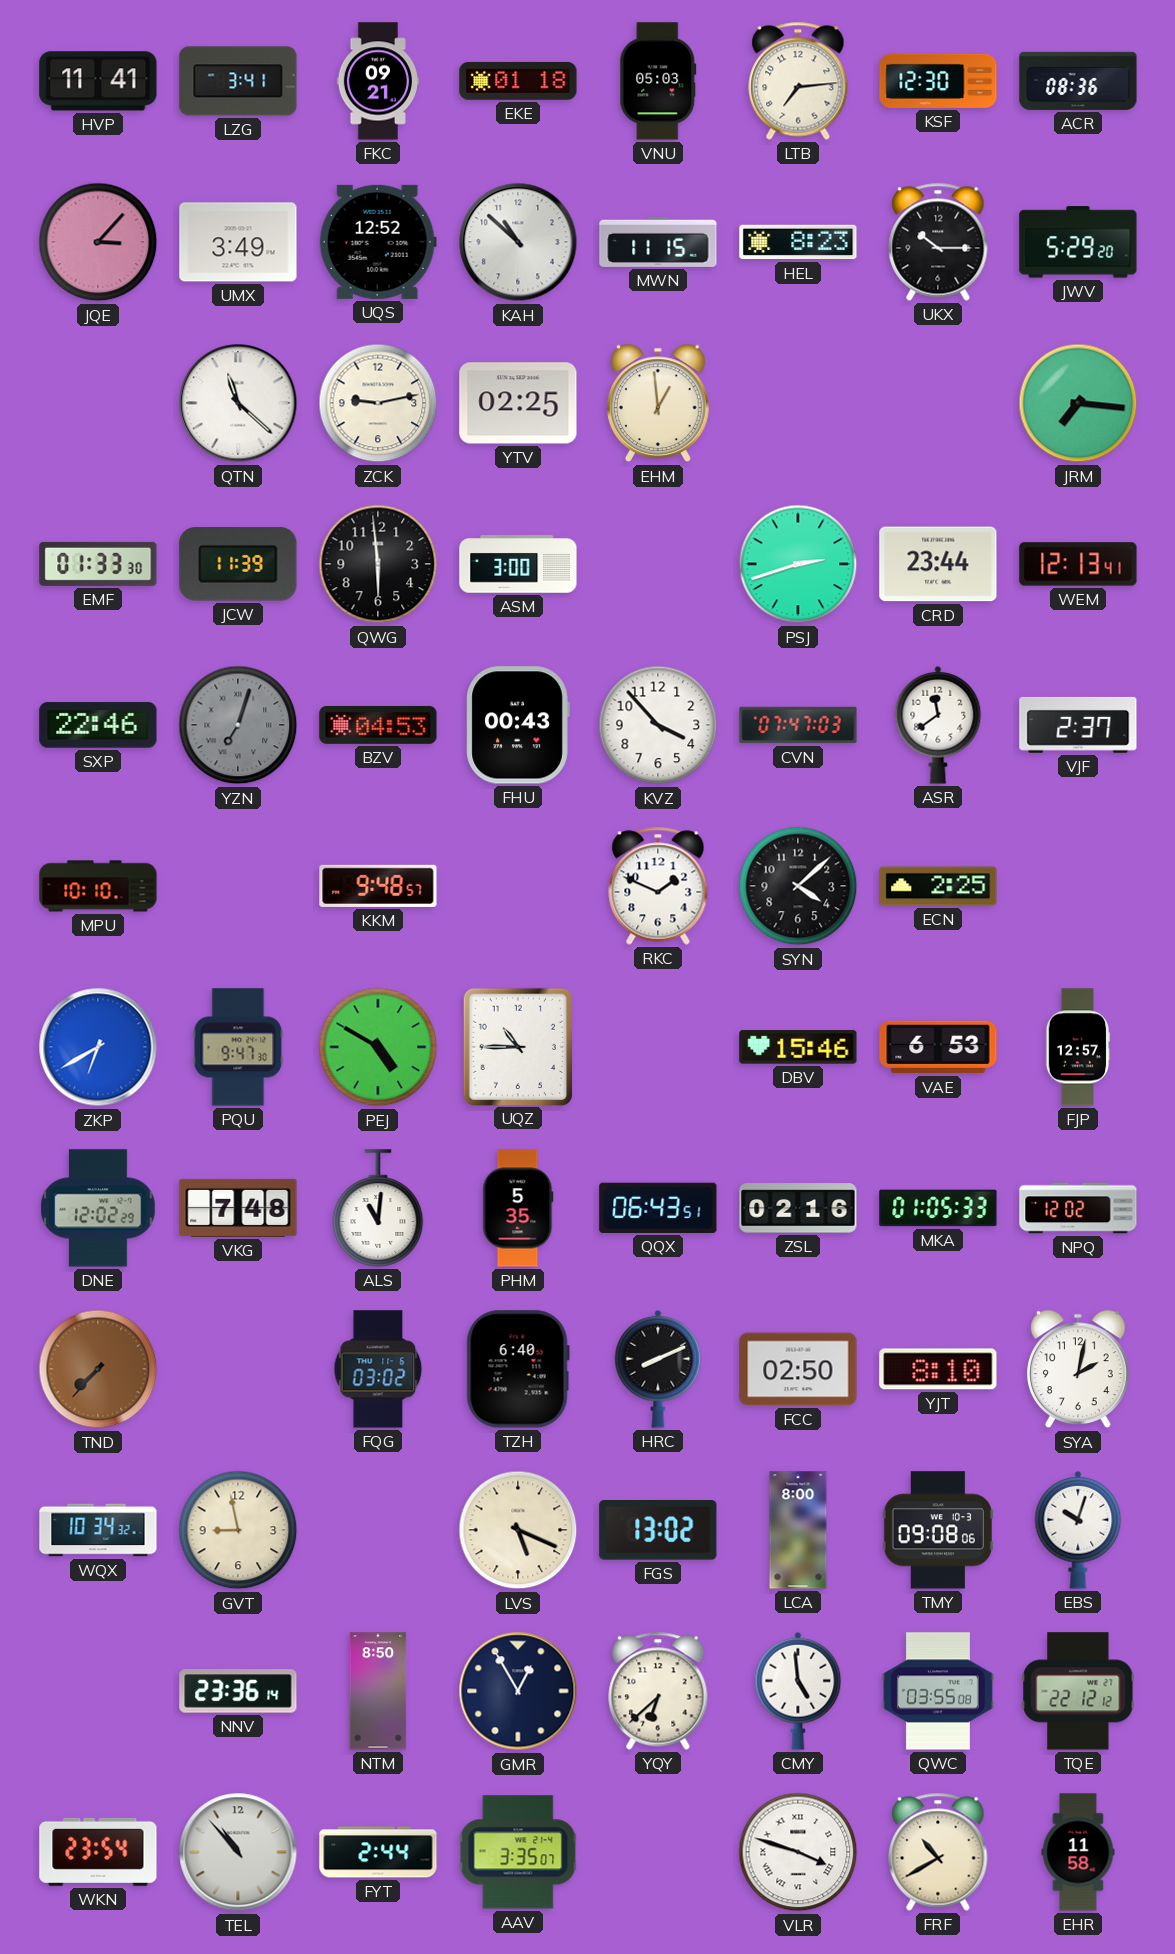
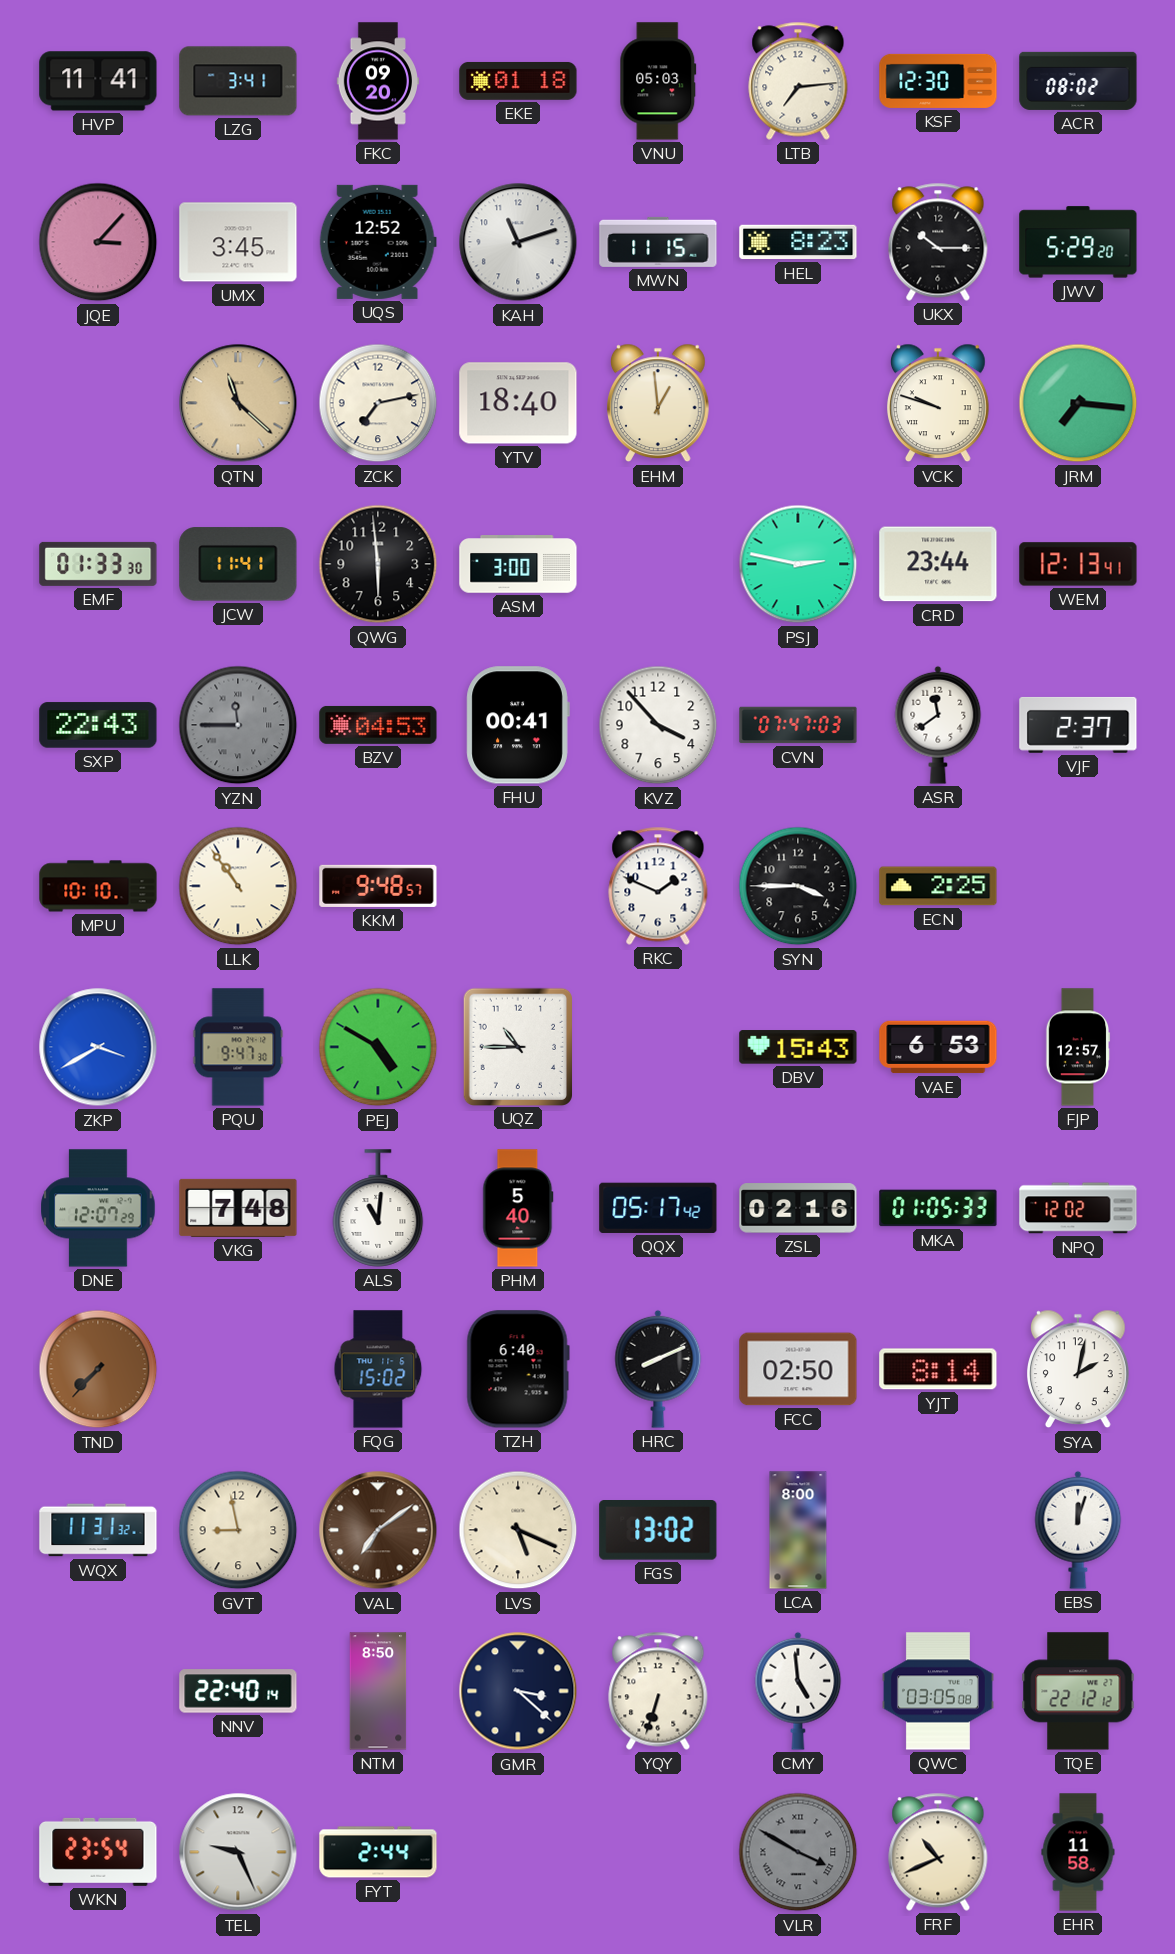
FKC: 09:21 -> 09:20 (377, 81)
ACR: 08:36 -> 08:02 (1078, 81)
UMX: 3:49 -> 3:45 (238, 242)
KAH: 10:52 -> 11:12 (518, 242)
QTN dial: white -> champagne (238, 403)
ZCK: 9:13 -> 7:13 (378, 403)
YTV: 02:25 -> 18:40 (518, 403)
VCK: none -> 9:48 (939, 403)
JCW: 11:39 -> 11:41 (238, 564)
PSJ: 2:42 -> 2:47 (798, 564)
SXP: 22:46 -> 22:43 (98, 725)
YZN: 7:03 -> 11:45 (238, 725)
FHU: 00:43 -> 00:41 (518, 725)
LLK: none -> 10:54 (238, 886)
SYN: 4:08 -> 3:45 (798, 886)
ZKP: 6:40 -> 3:40 (98, 1047)
DBV: 15:46 -> 15:43 (798, 1047)
DNE: 12:02 -> 12:07 (98, 1208)
PHM: 5:35 -> 5:40 (518, 1208)
QQX: 06:43 -> 05:17 (658, 1208)
FQG: 03:02 -> 15:02 (378, 1369)
YJT: 8:10 -> 8:14 (938, 1369)
WQX: 10:34 -> 11:31 (98, 1530)
VAL: none -> 7:09 (378, 1530)
TMY: 09:08 -> none (938, 1530)
EBS: 10:03 -> 12:03 (1078, 1530)
NNV: 23:36 -> 22:40 (238, 1691)
GMR: 12:55 -> 3:22 (518, 1691)
YQY: 6:38 -> 6:33 (658, 1691)
QWC: 03:55 -> 03:05 (938, 1691)
TEL: 10:53 -> 9:26 (238, 1852)
AAV: 3:35 -> none (518, 1852)
VLR: 3:48 -> 3:50 (798, 1852)
VLR dial: white -> grey (798, 1852)
FRF: 10:40 -> 10:41 (938, 1852)
